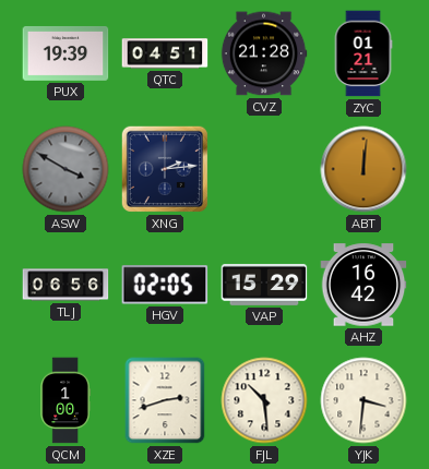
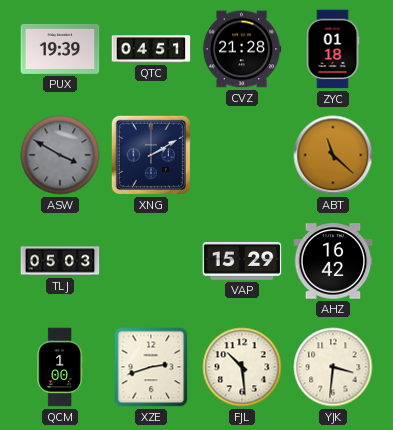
ZYC: 01:21 -> 01:18 (333, 49)
XNG: 2:14 -> 2:10 (151, 155)
ABT: 12:01 -> 11:22 (333, 155)
TLJ: 06:56 -> 05:03 (60, 261)
HGV: 02:05 -> none (165, 285)
